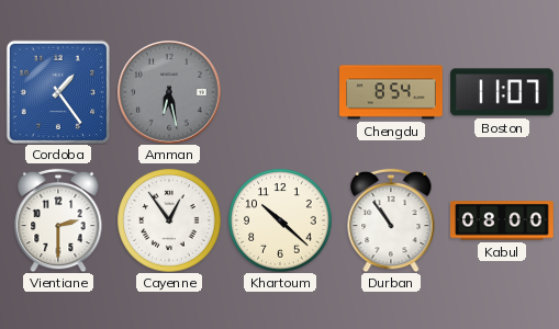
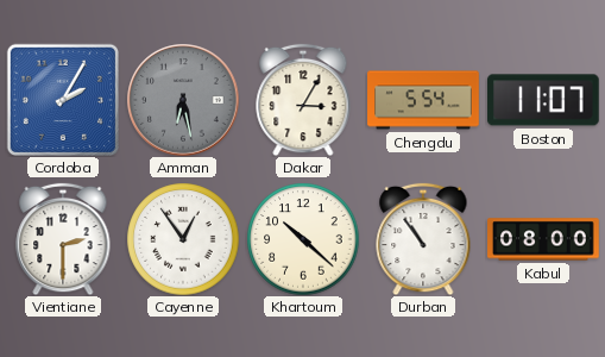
Cordoba: 1:24 -> 2:05 (62, 99)
Dakar: none -> 3:05 (303, 100)
Chengdu: 8:54 -> 5:54 (423, 100)
